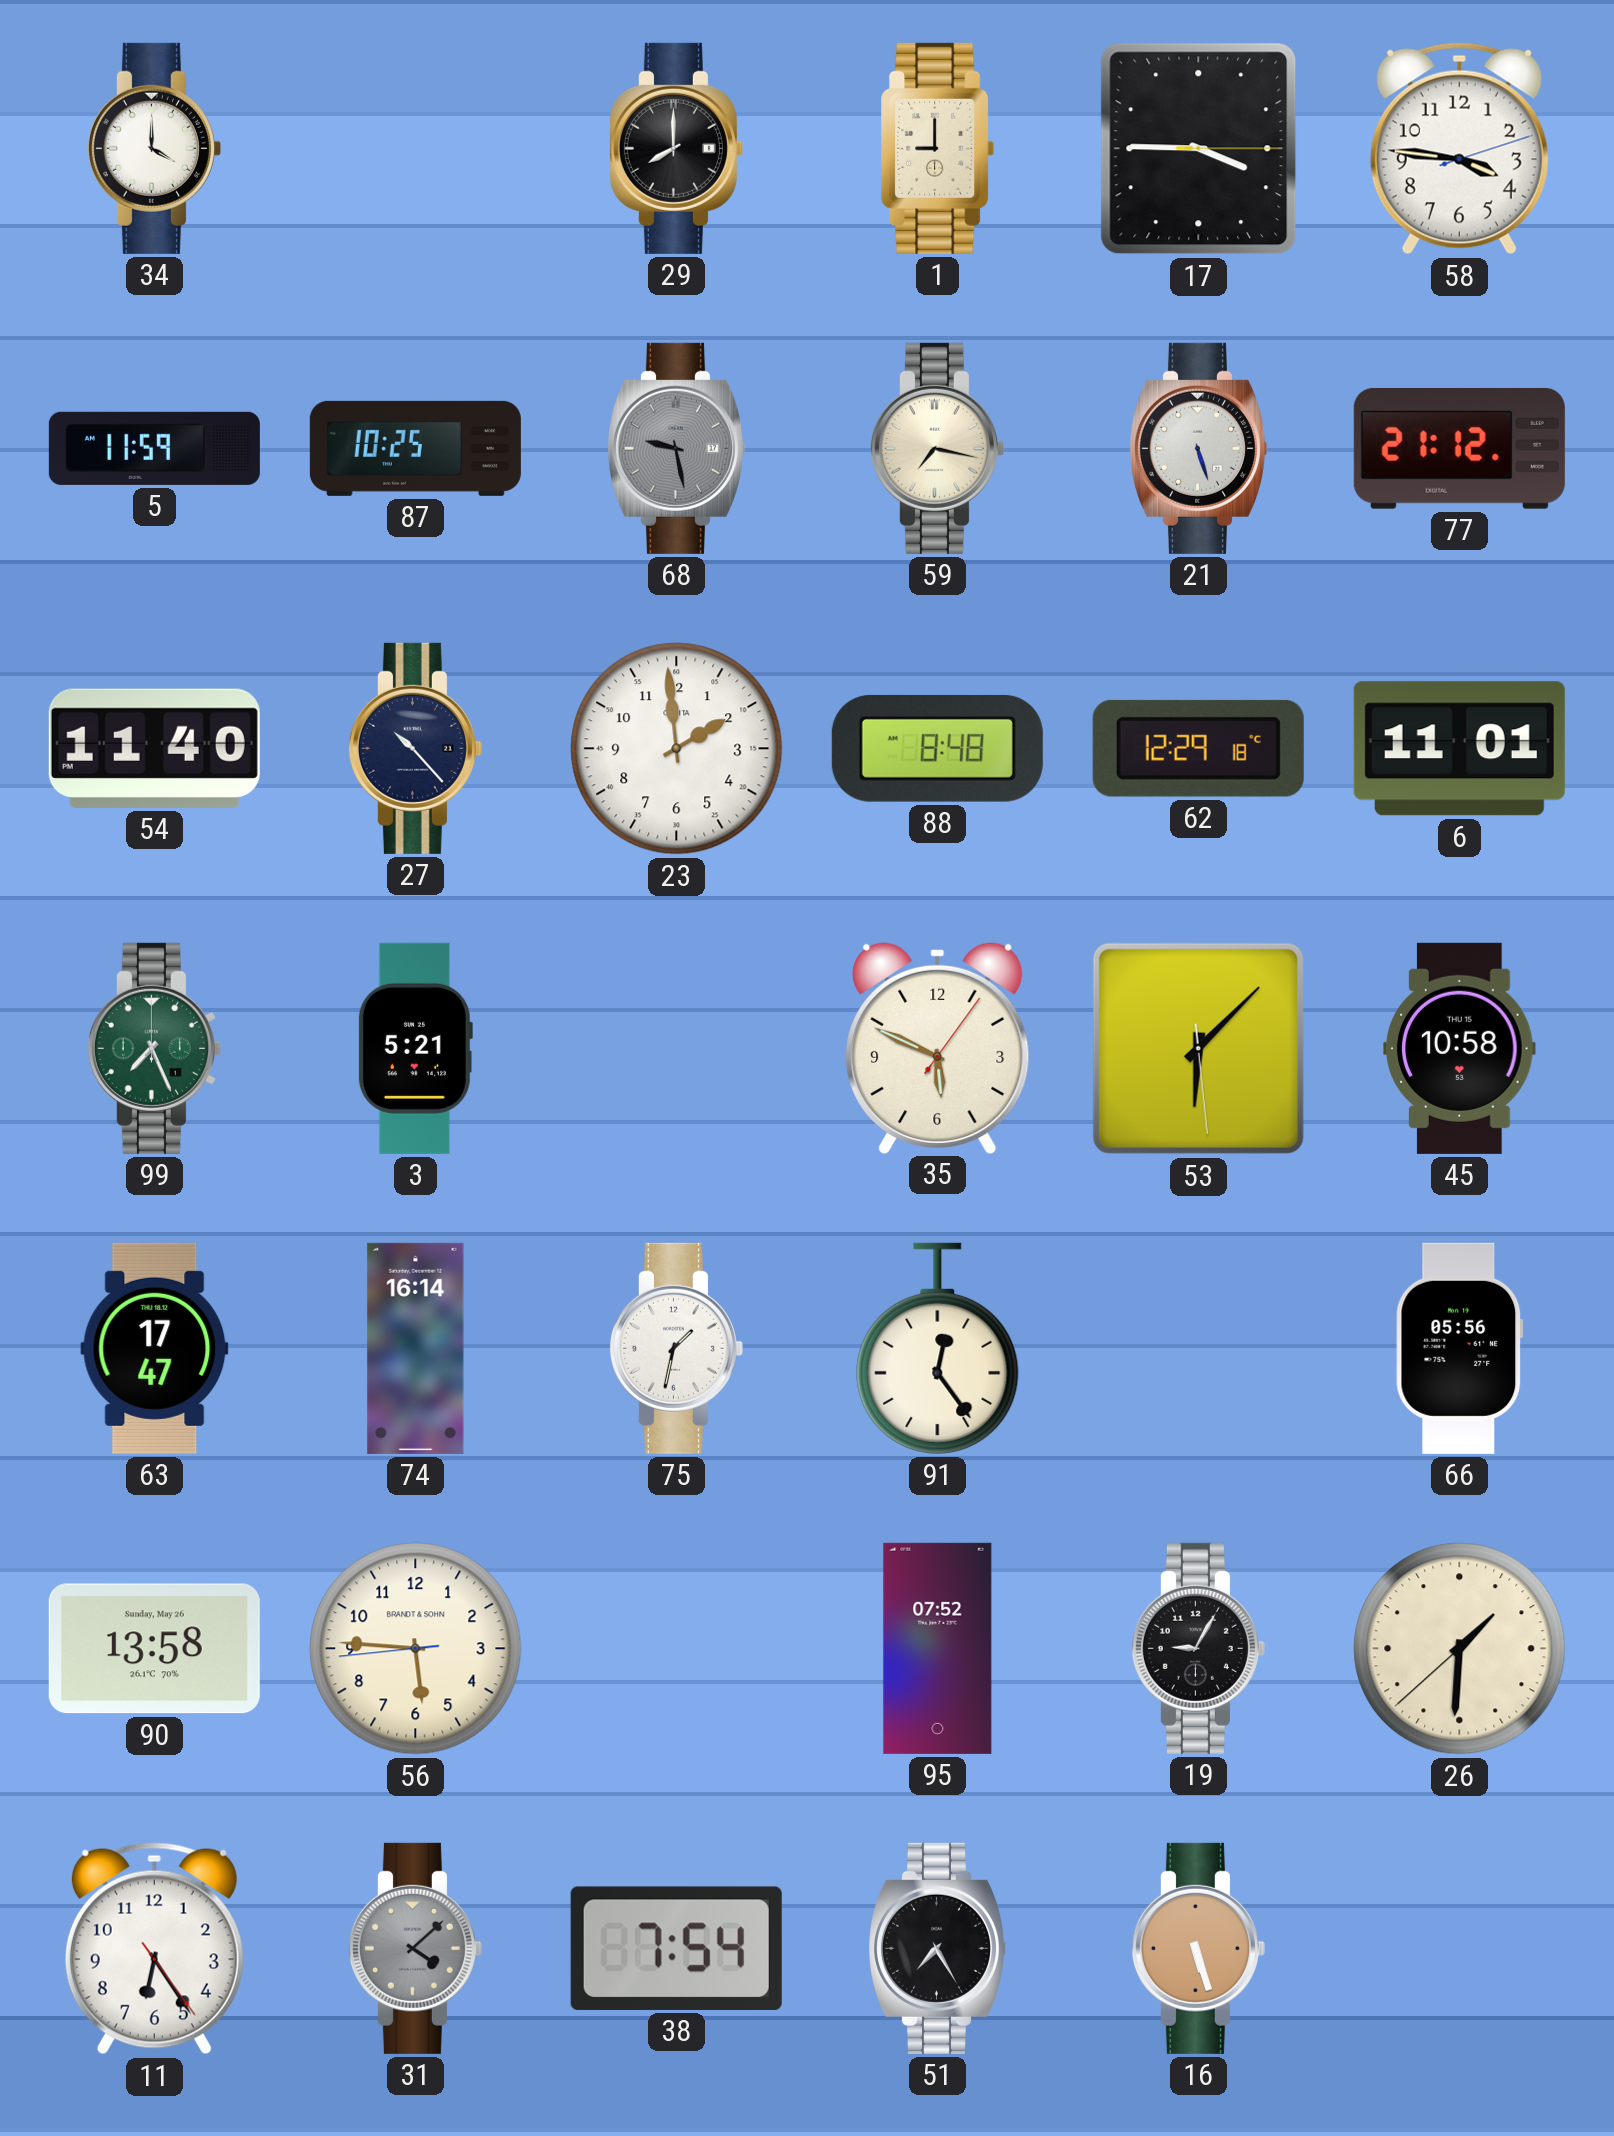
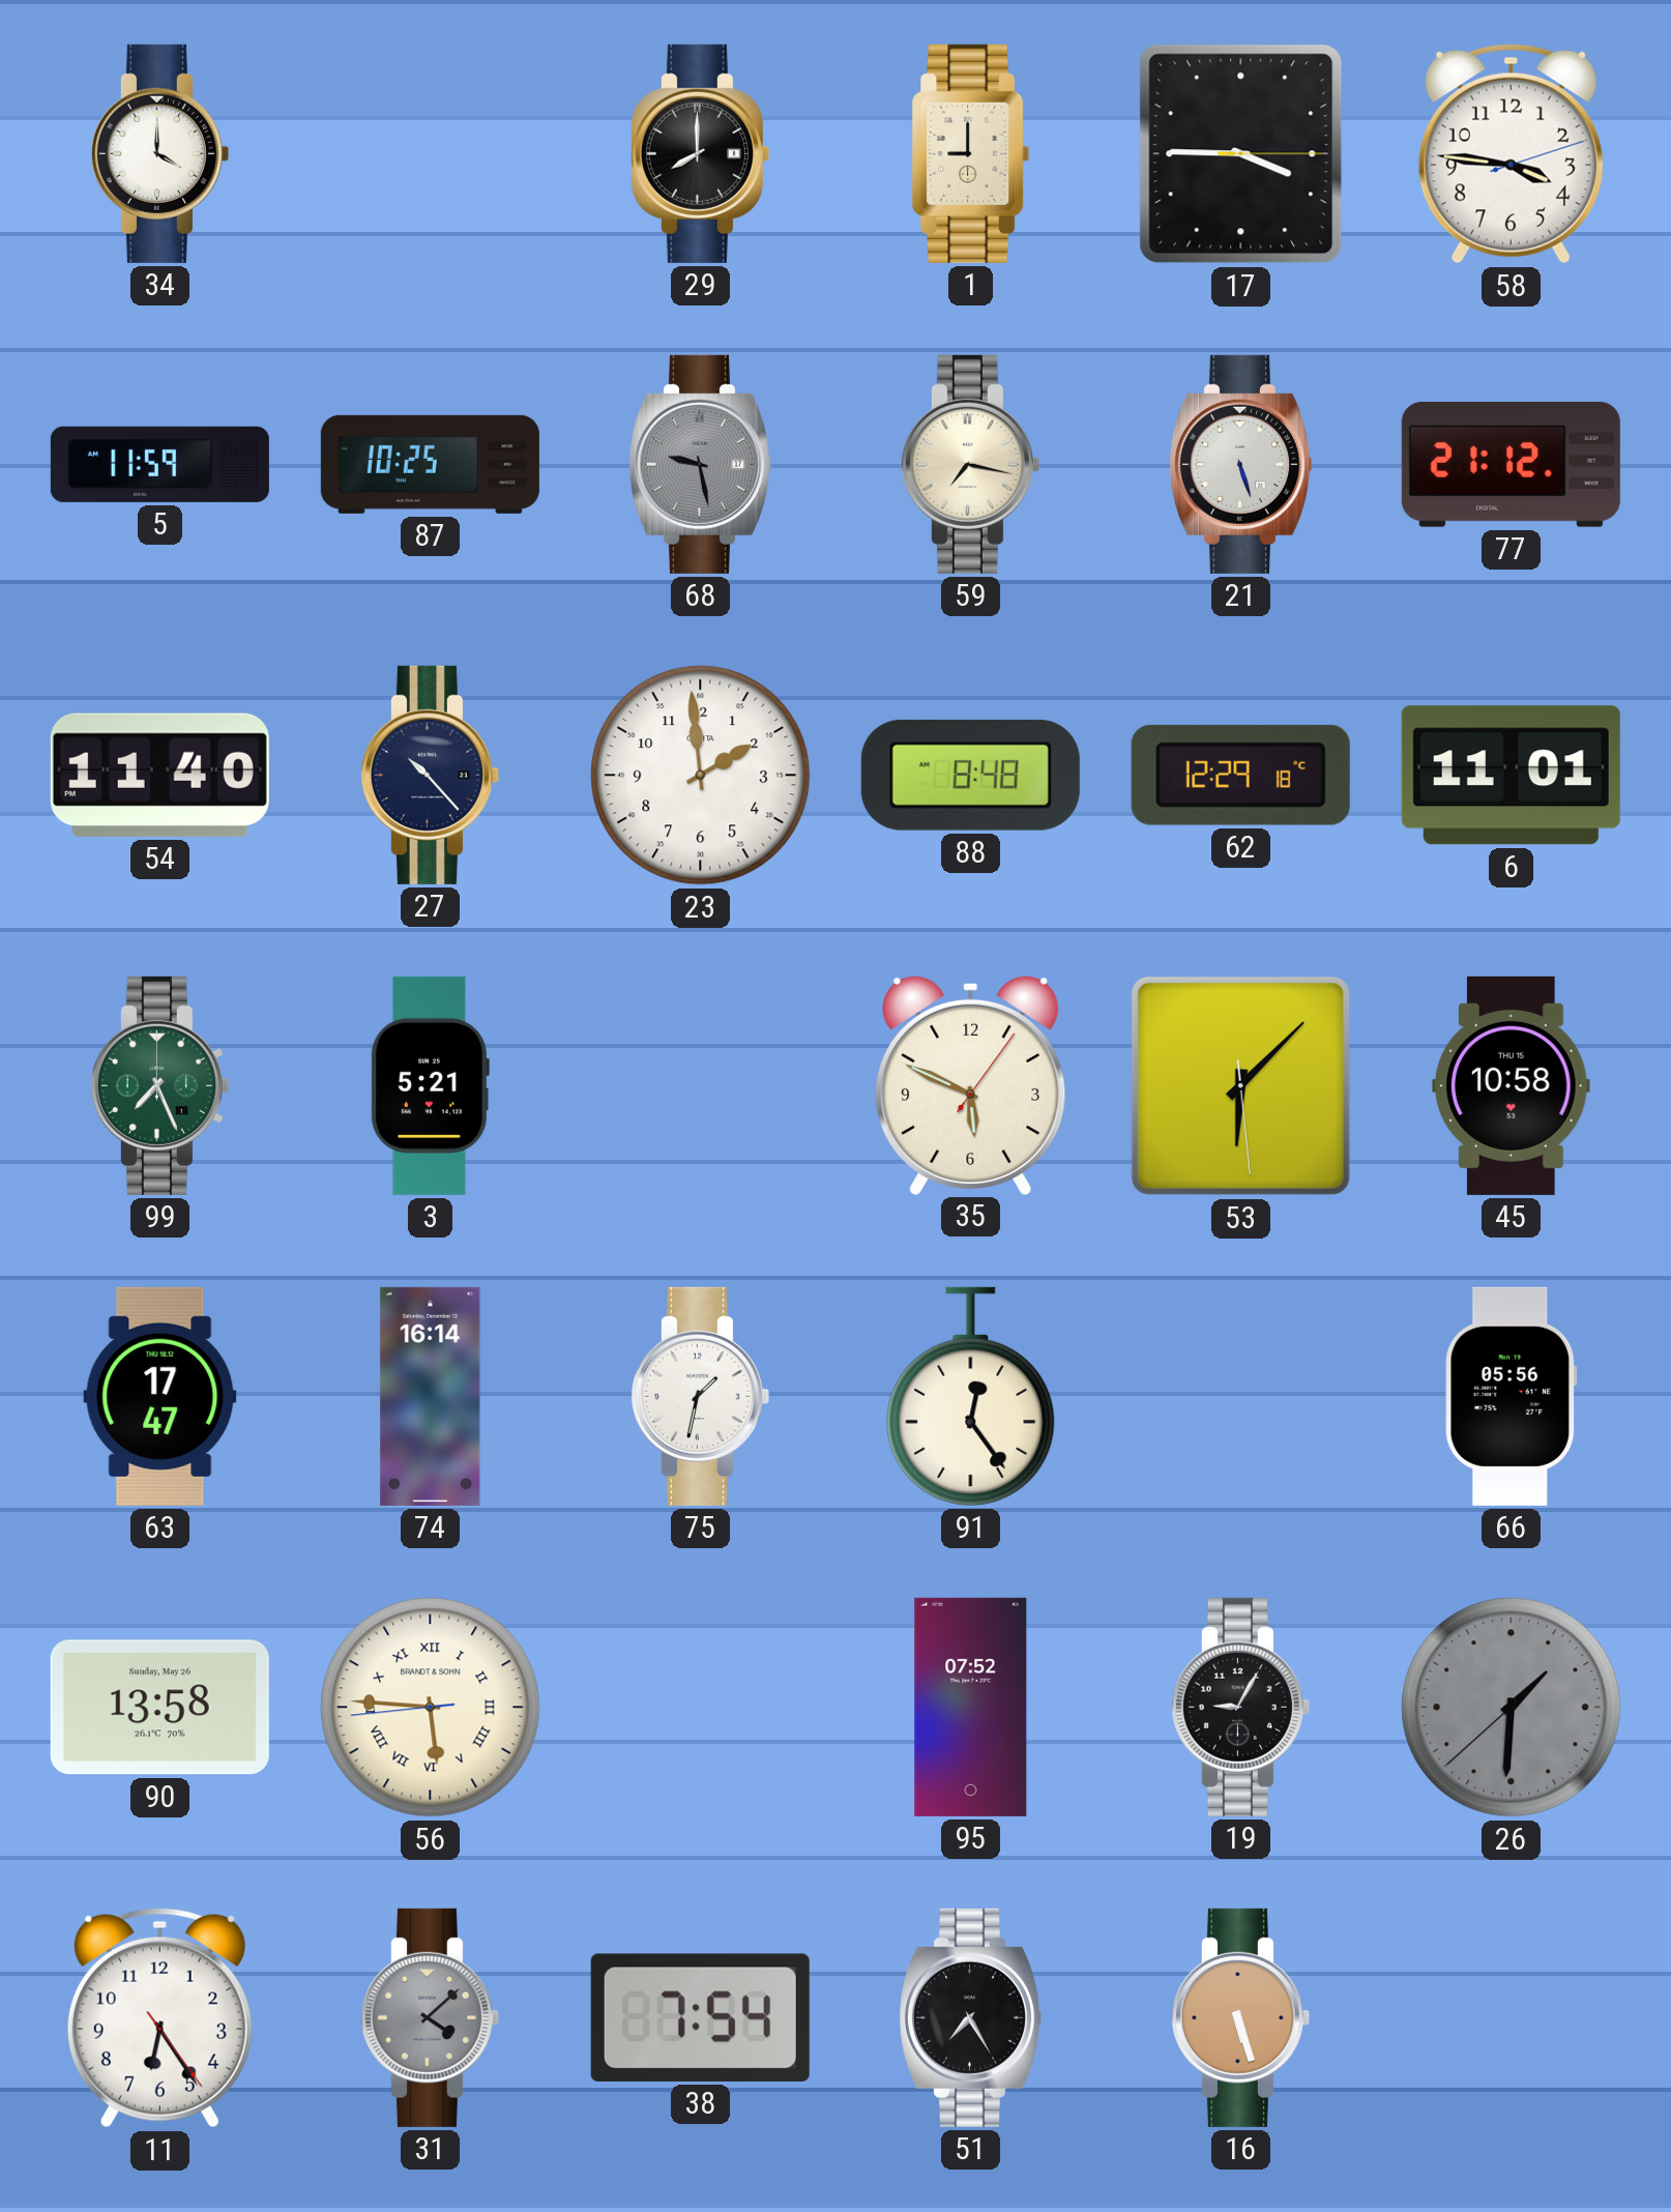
56 numerals: Arabic -> Roman (431, 1708)
26 dial: cream -> grey (1512, 1708)
